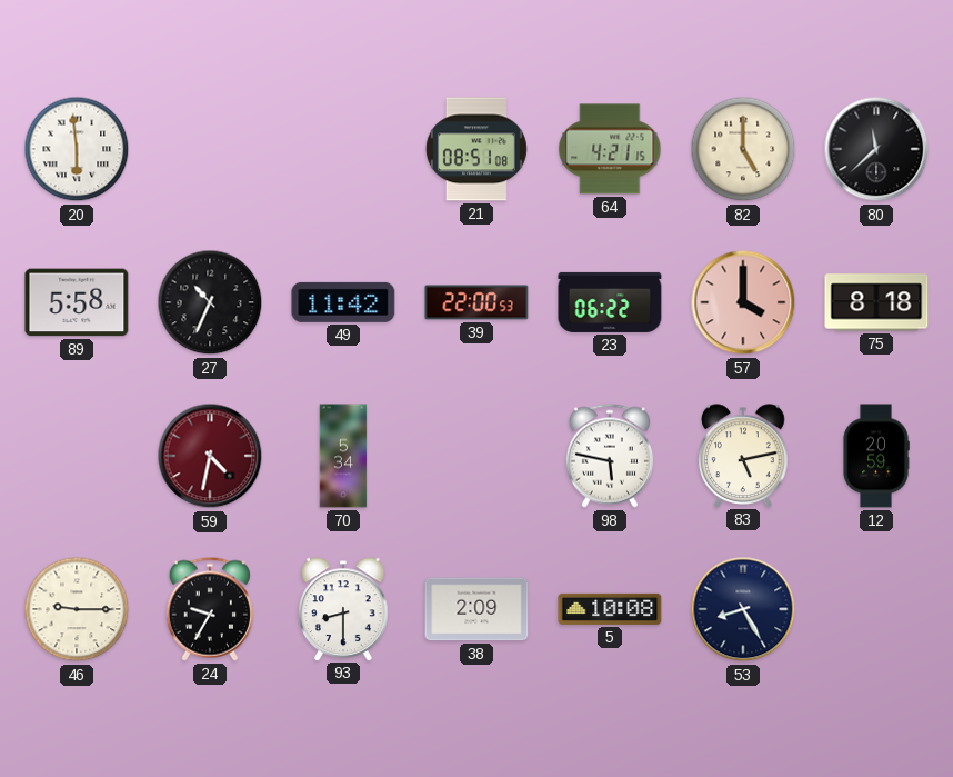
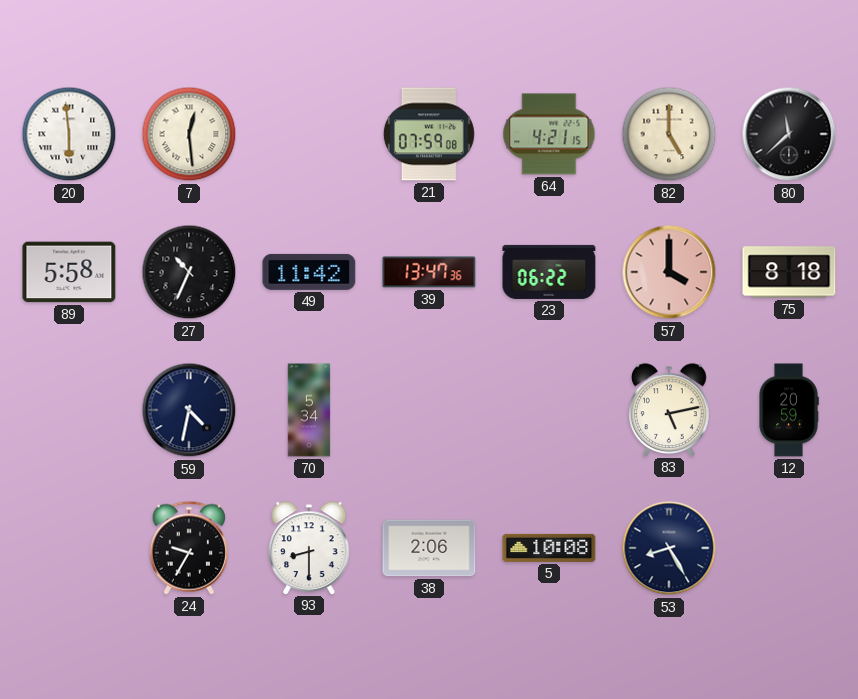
7: none -> 12:29 (189, 134)
21: 08:51 -> 07:59 (429, 134)
39: 22:00 -> 13:47 (429, 272)
59 dial: burgundy -> navy (189, 410)
98: 5:47 -> none (610, 456)
46: 9:15 -> none (77, 609)
38: 2:09 -> 2:06 (429, 548)
